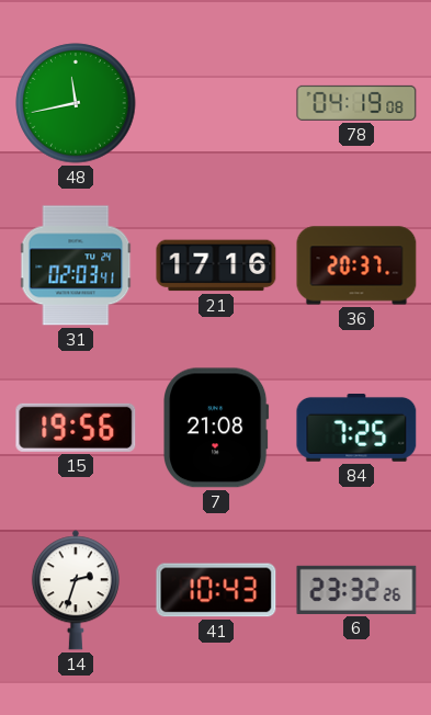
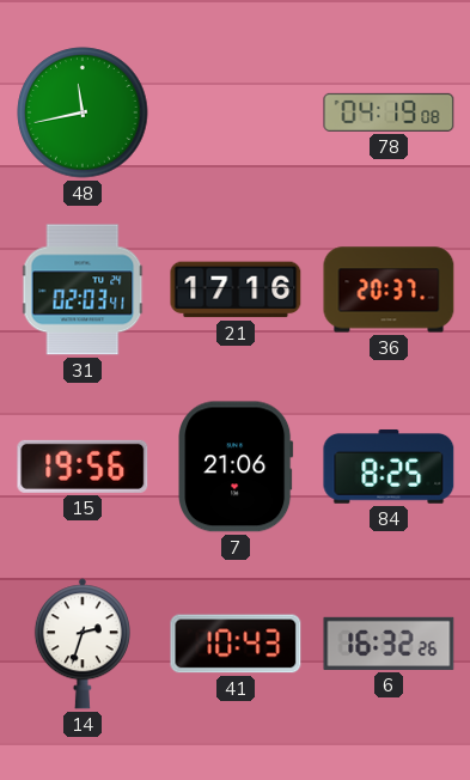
7: 21:08 -> 21:06 (237, 467)
84: 7:25 -> 8:25 (389, 467)
6: 23:32 -> 16:32 (389, 644)
